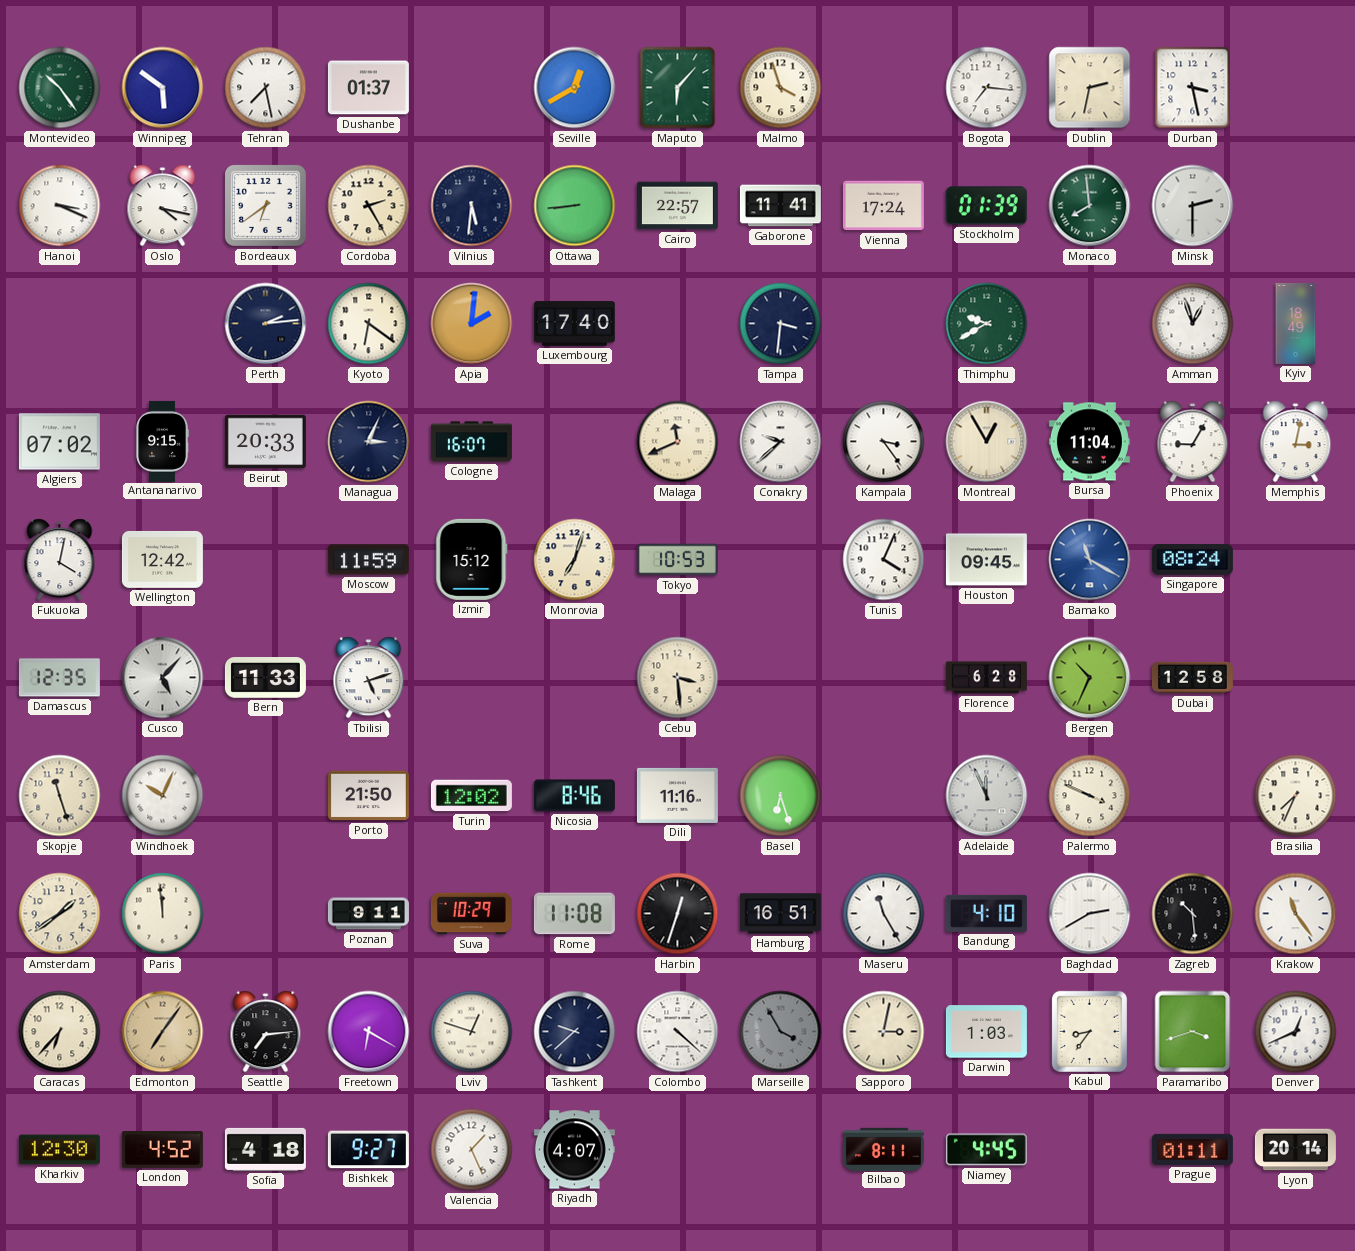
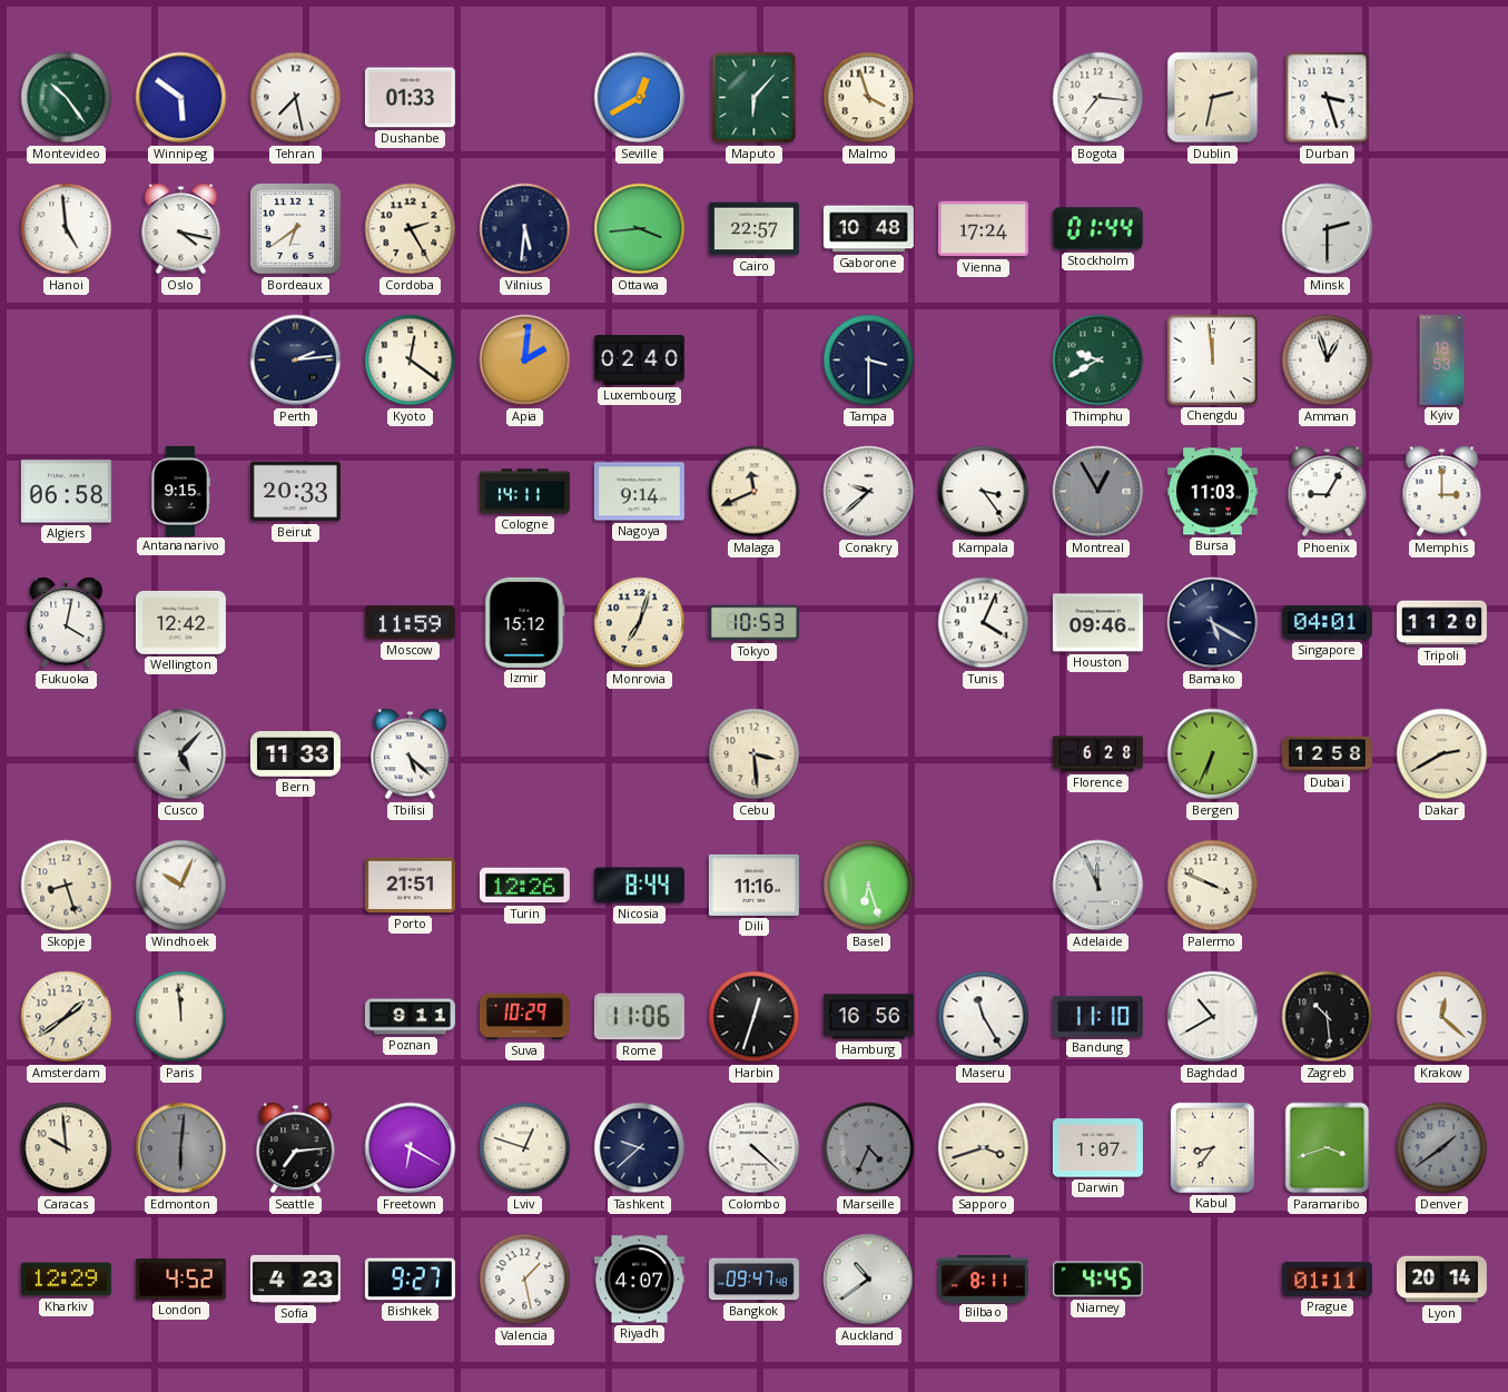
Dushanbe: 01:37 -> 01:33 (410, 98)
Durban: 3:28 -> 3:27 (1328, 98)
Hanoi: 3:19 -> 4:59 (67, 229)
Ottawa: 8:44 -> 3:44 (640, 229)
Gaborone: 11:41 -> 10:48 (868, 229)
Stockholm: 01:39 -> 01:44 (1097, 229)
Monaco: 7:59 -> none (1090, 206)
Kyoto: 6:21 -> 12:21 (411, 361)
Luxembourg: 17:40 -> 02:40 (639, 361)
Tampa: 3:31 -> 3:30 (869, 361)
Chengdu: none -> 11:59 (1212, 359)
Kyiv: 18:49 -> 18:53 (1442, 359)
Algiers: 07:02 -> 06:58 (66, 492)
Managua: 3:04 -> none (369, 442)
Cologne: 16:07 -> 14:11 (524, 492)
Nagoya: none -> 9:14 (639, 492)
Montreal dial: cream -> grey (1098, 492)
Bursa: 11:04 -> 11:03 (1212, 492)
Memphis: 3:02 -> 3:00 (1442, 492)
Houston: 09:45 -> 09:46 (1097, 623)
Bamako: 11:20 -> 5:20 (1213, 623)
Bamako dial: blue -> navy (1213, 623)
Singapore: 08:24 -> 04:01 (1327, 622)
Tripoli: none -> 11:20 (1441, 623)
Damascus: 12:35 -> none (59, 678)
Tbilisi: 5:12 -> 5:22 (411, 754)
Bergen: 10:34 -> 6:34 (1213, 754)
Dakar: none -> 2:40 (1442, 754)
Skopje: 11:27 -> 8:27 (67, 886)
Porto: 21:50 -> 21:51 (410, 886)
Turin: 12:02 -> 12:26 (524, 886)
Nicosia: 8:46 -> 8:44 (639, 886)
Brasilia: 7:34 -> none (1296, 796)
Rome: 11:08 -> 11:06 (639, 1017)
Hamburg: 16:51 -> 16:56 (868, 1017)
Bandung: 4:10 -> 11:10 (1097, 1016)
Baghdad: 2:40 -> 10:40 (1213, 1017)
Krakow: 11:24 -> 12:22 (1442, 1017)
Caracas: 6:37 -> 9:59 (67, 1148)
Edmonton: 7:06 -> 6:01 (181, 1148)
Edmonton dial: champagne -> grey (181, 1148)
Marseille: 3:55 -> 4:34 (869, 1148)
Sapporo: 3:02 -> 3:42 (984, 1148)
Darwin: 1:03 -> 1:07 (1097, 1148)
Denver: 12:41 -> 1:39 (1442, 1148)
Denver dial: white -> grey (1442, 1148)
Kharkiv: 12:30 -> 12:29 (66, 1280)
Sofia: 4:18 -> 4:23 (295, 1279)
Valencia: 1:26 -> 1:28 (525, 1280)
Bangkok: none -> 09:47 (753, 1280)
Auckland: none -> 10:39 (869, 1280)
